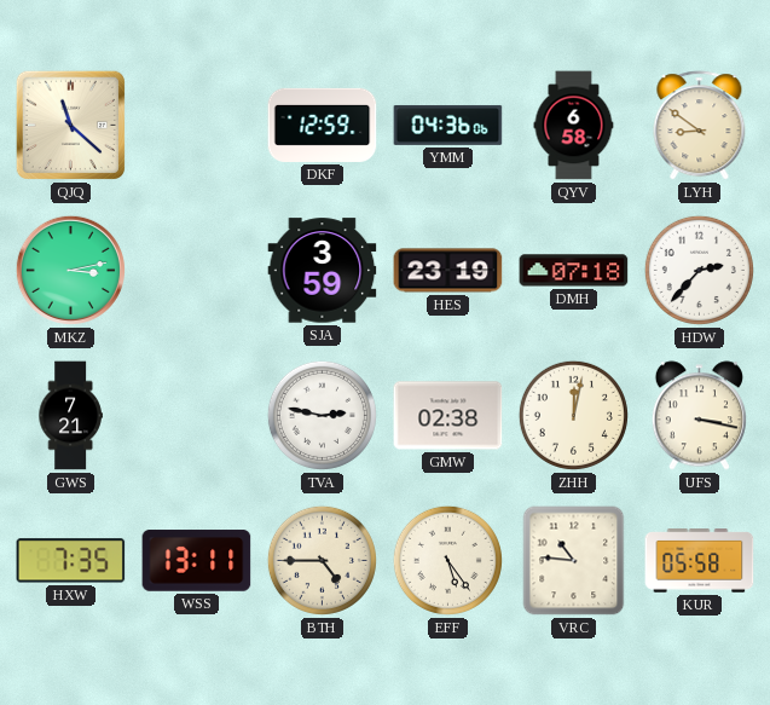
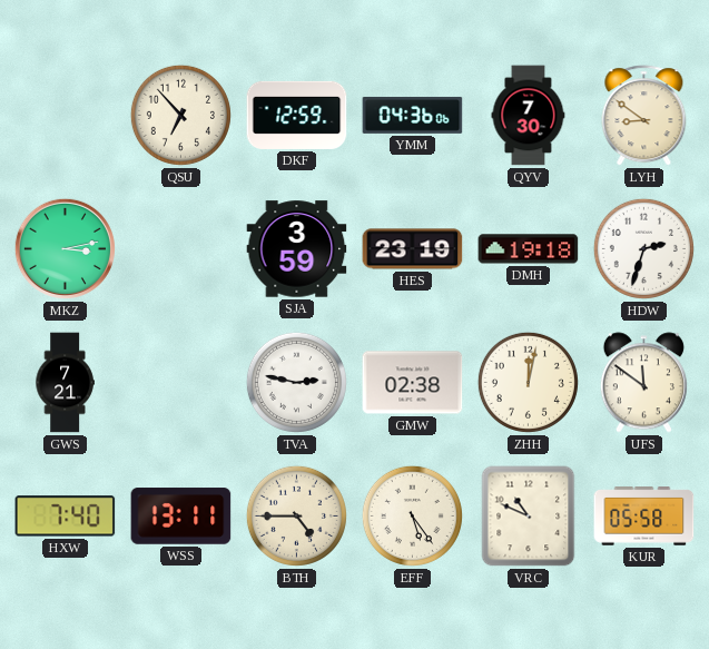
QJQ: 11:22 -> none (70, 125)
QSU: none -> 6:53 (180, 115)
QYV: 6:58 -> 7:30 (529, 116)
DMH: 07:18 -> 19:18 (529, 249)
HDW: 2:37 -> 2:33 (643, 248)
UFS: 3:17 -> 11:51 (643, 383)
HXW: 7:35 -> 7:40 (66, 517)
VRC: 10:46 -> 10:49 (529, 517)
